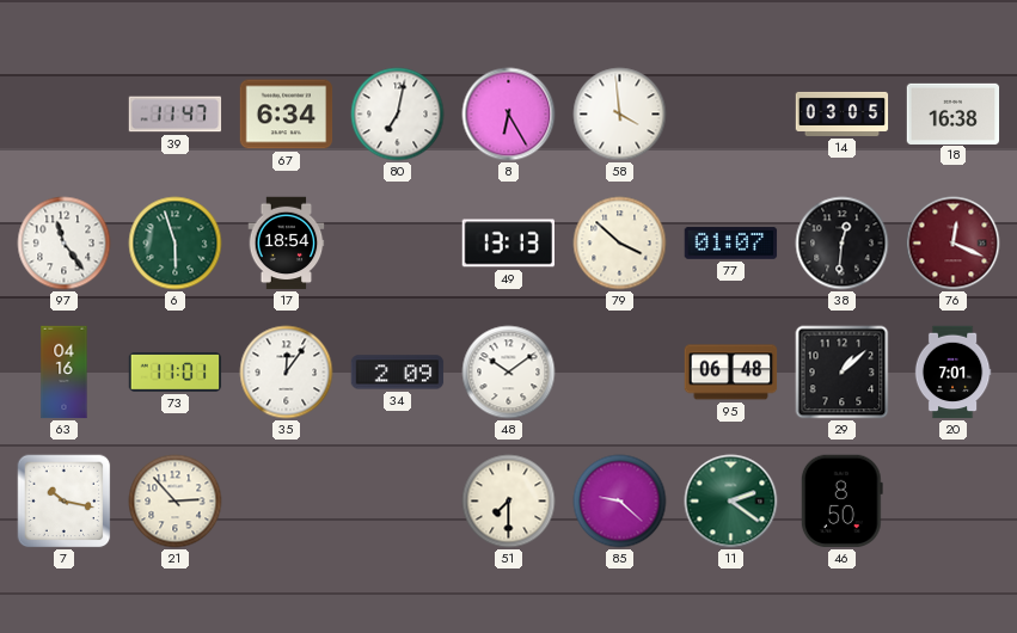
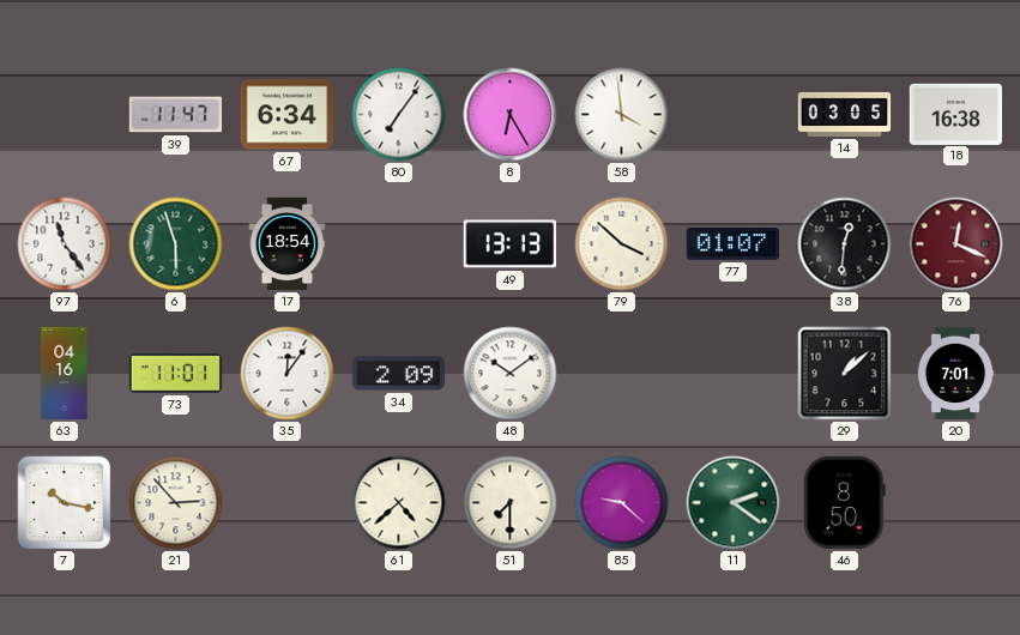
80: 7:02 -> 7:06 (399, 115)
95: 06:48 -> none (731, 373)
61: none -> 4:38 (399, 503)
